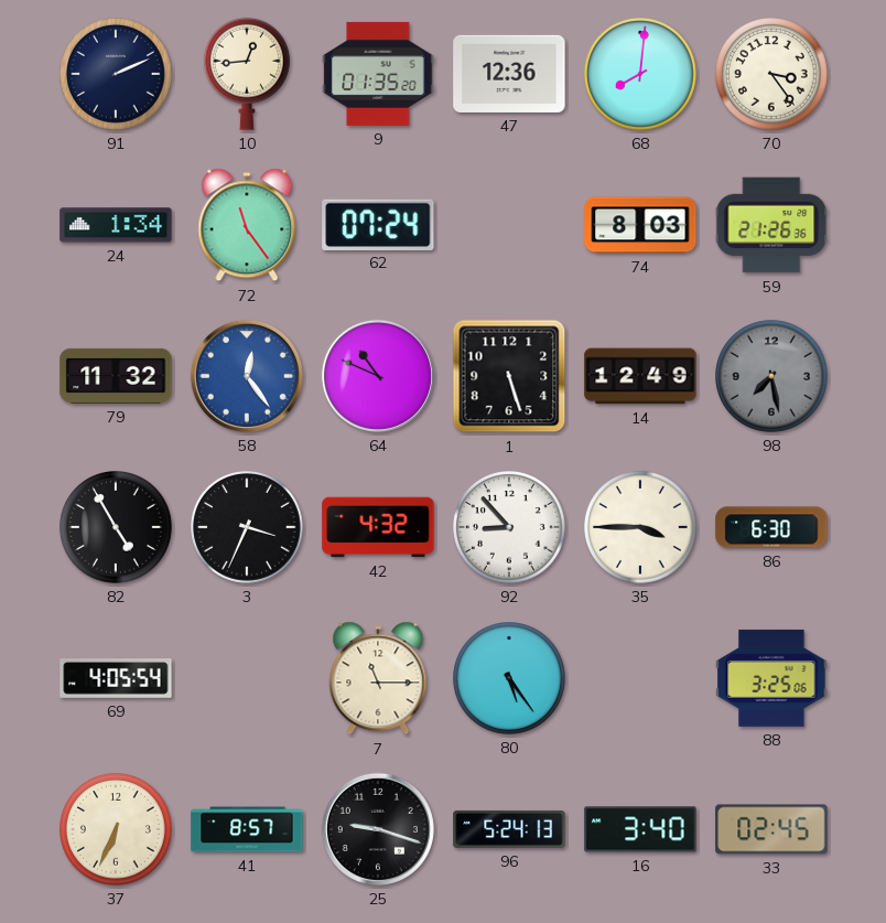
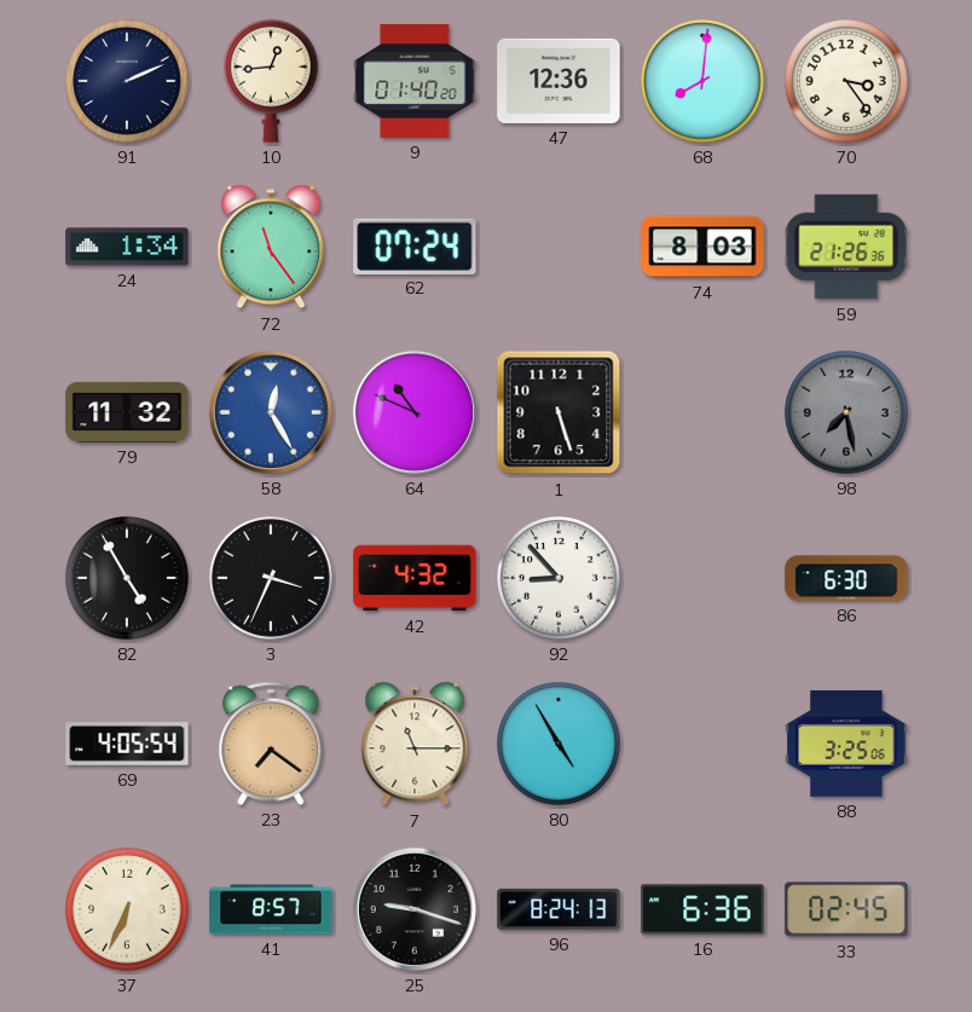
9: 01:35 -> 01:40 (415, 81)
58: 12:24 -> 12:25 (271, 412)
14: 12:49 -> none (640, 376)
35: 3:45 -> none (641, 528)
23: none -> 7:21 (271, 744)
80: 5:24 -> 4:55 (560, 745)
96: 5:24 -> 8:24 (559, 909)
16: 3:40 -> 6:36 (702, 909)
